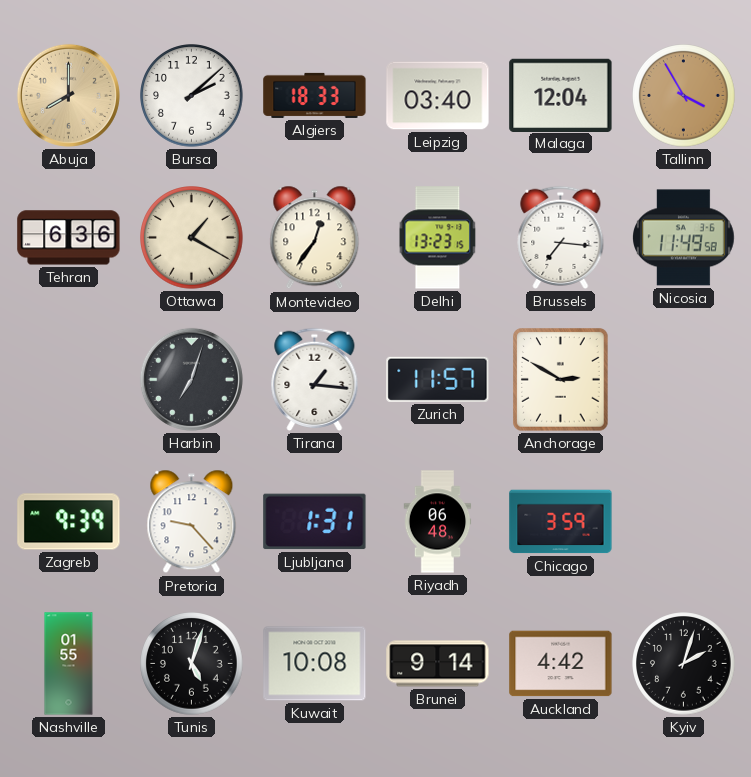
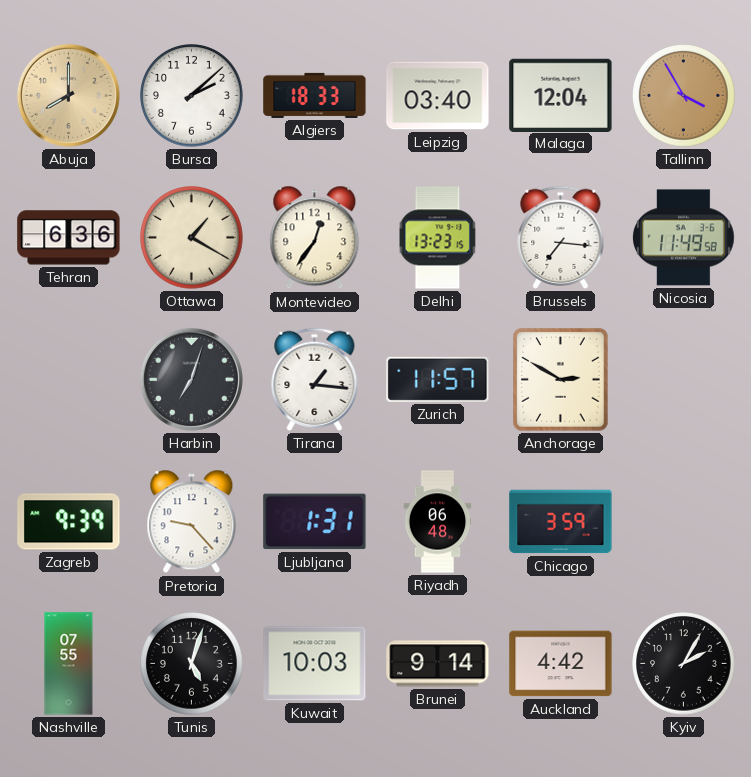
Nashville: 01:55 -> 07:55 (69, 664)
Kuwait: 10:08 -> 10:03 (315, 664)
Kyiv: 2:03 -> 2:05 (684, 664)
